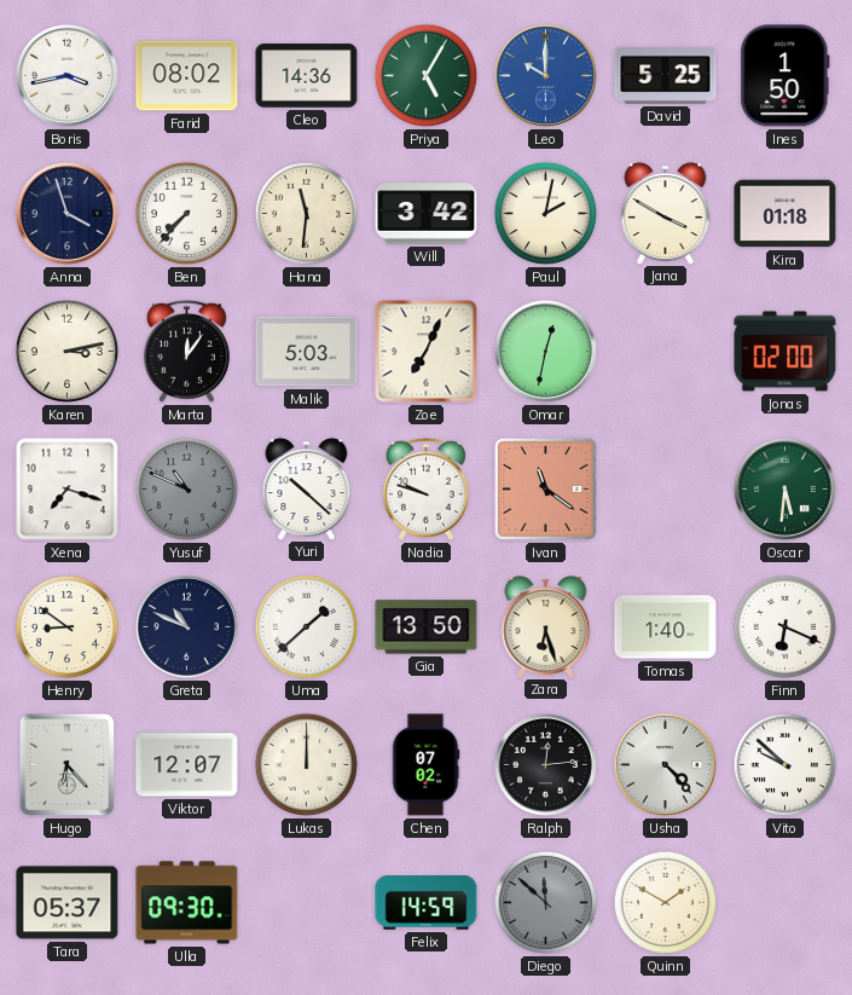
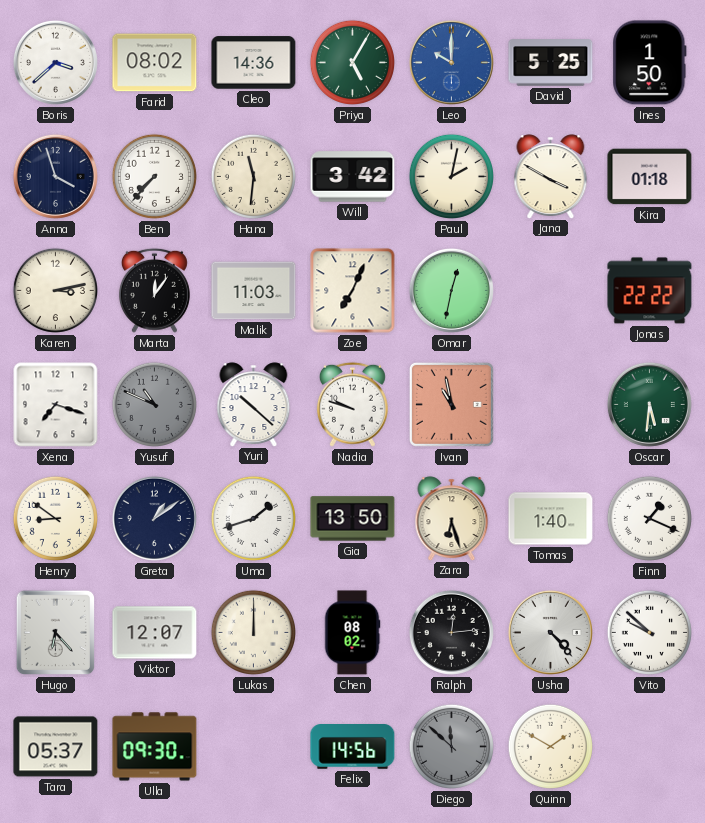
Boris: 3:43 -> 3:38 (55, 62)
Malik: 5:03 -> 11:03 (254, 291)
Jonas: 02:00 -> 22:22 (650, 291)
Ivan: 11:21 -> 10:58 (451, 404)
Greta: 10:49 -> 1:09 (154, 518)
Uma: 1:38 -> 1:42 (253, 518)
Finn: 6:19 -> 1:19 (649, 518)
Chen: 07:02 -> 08:02 (352, 633)
Felix: 14:59 -> 14:56 (353, 747)
